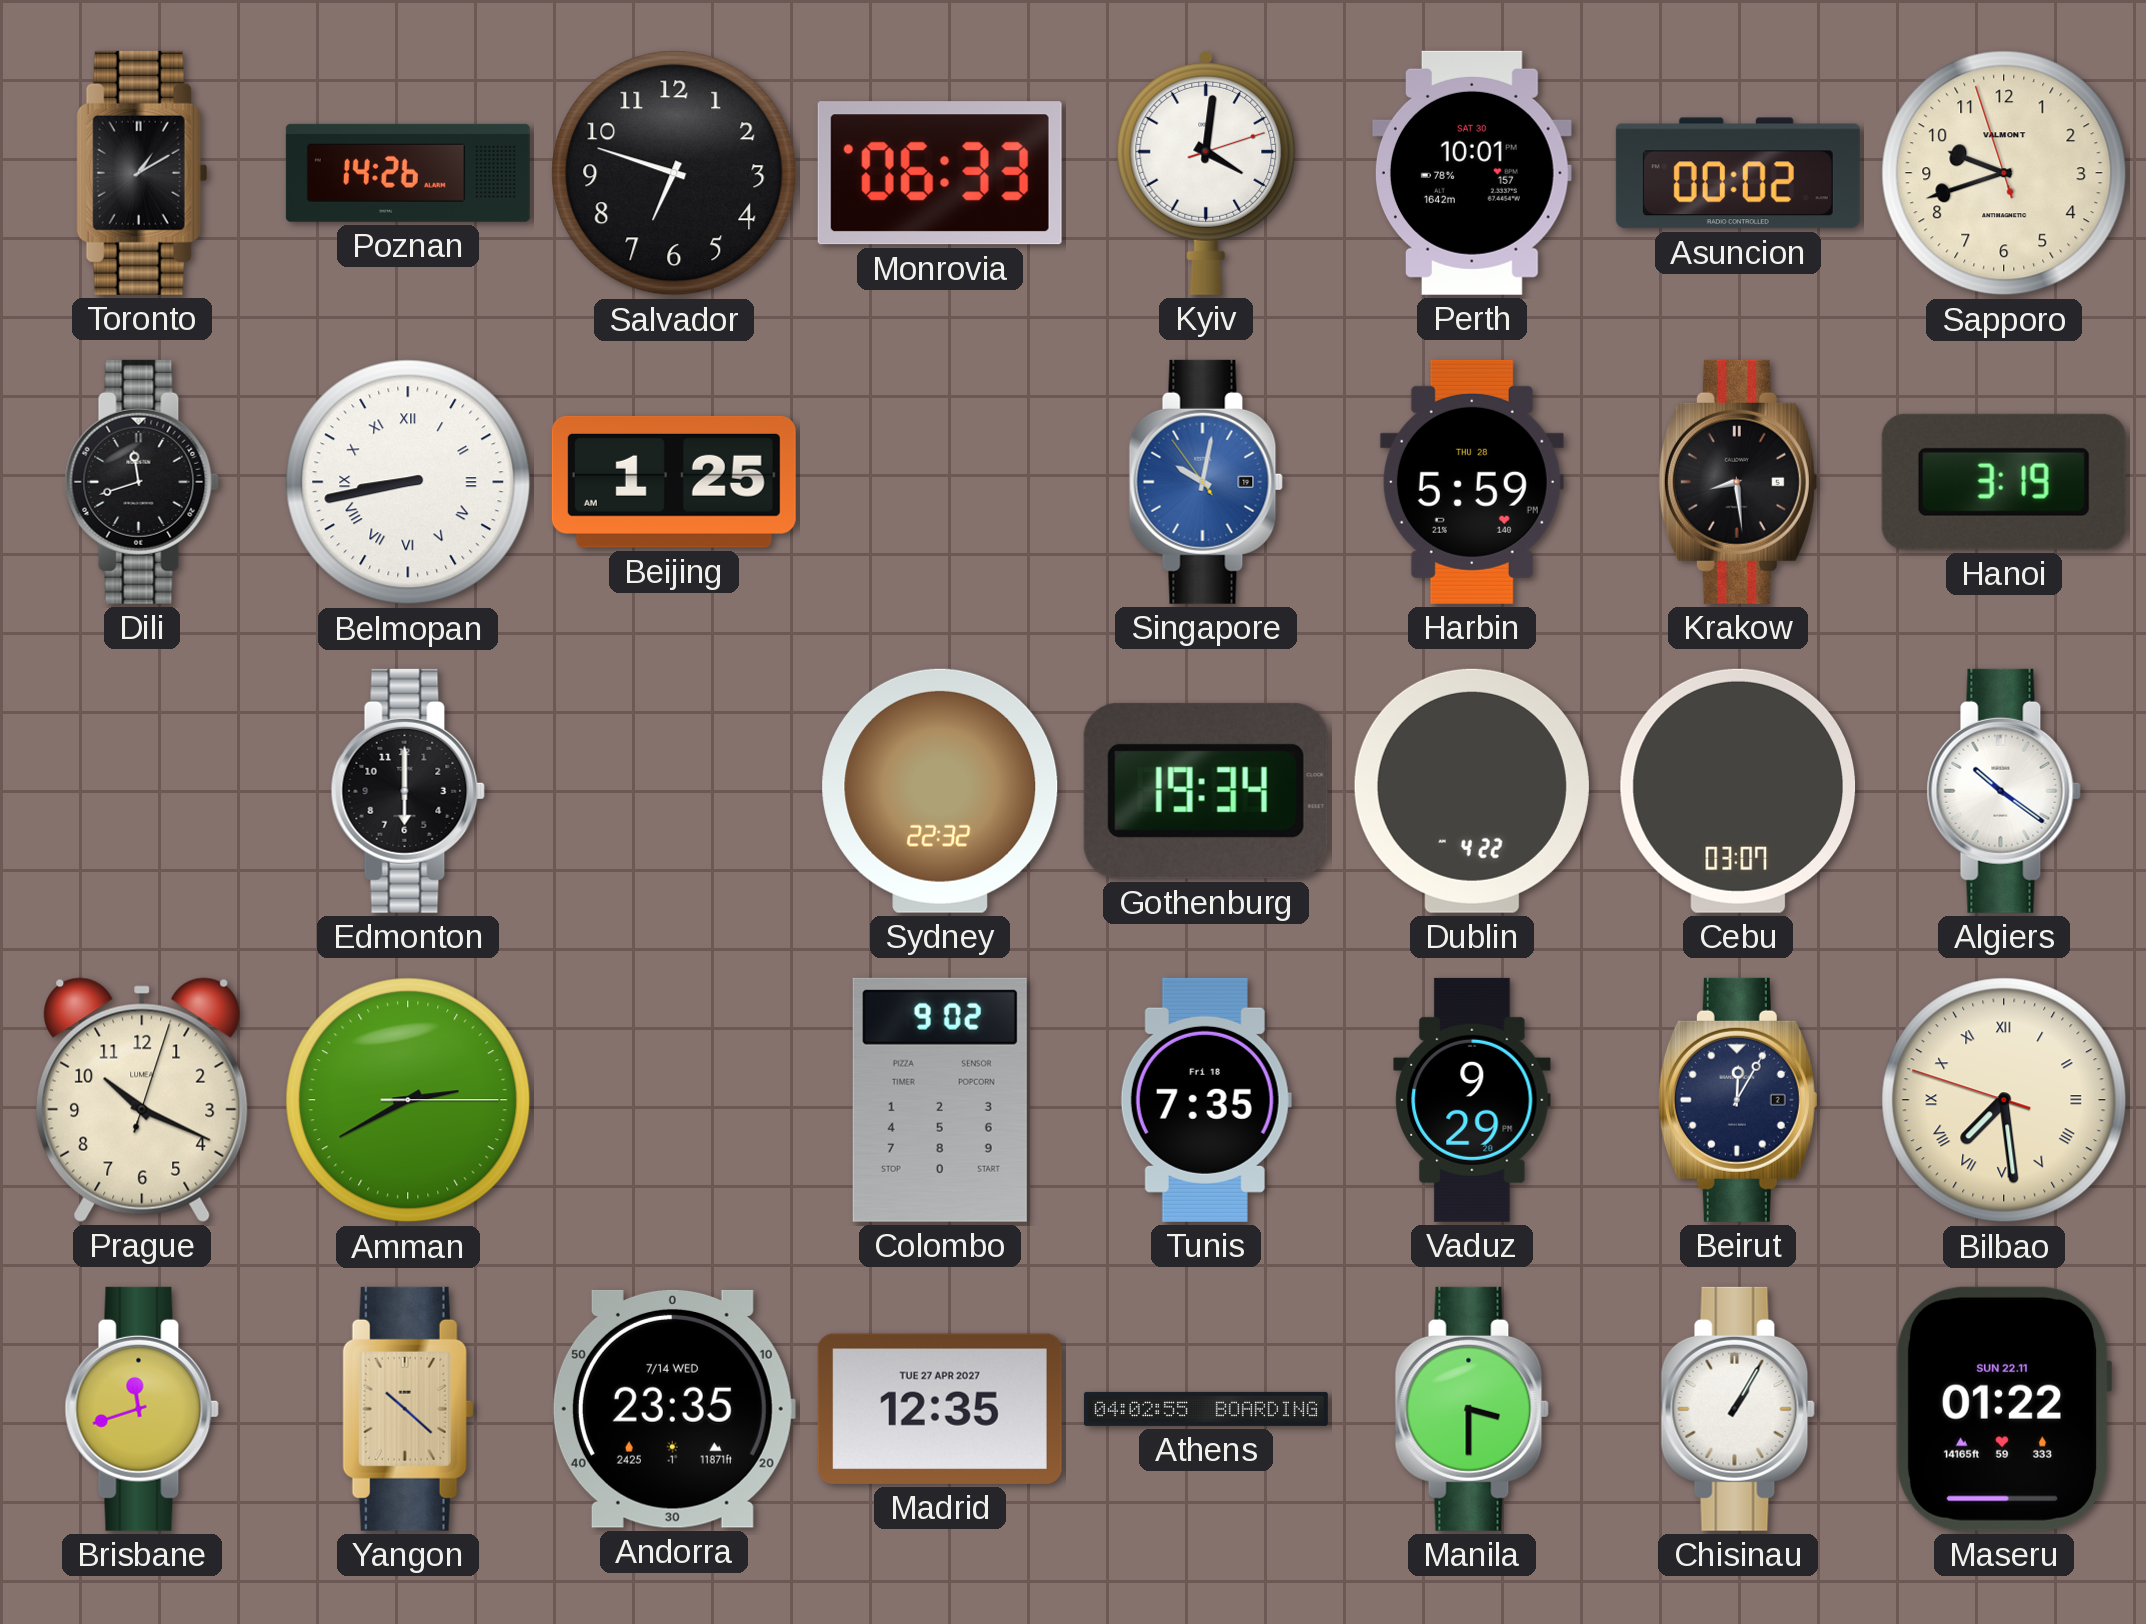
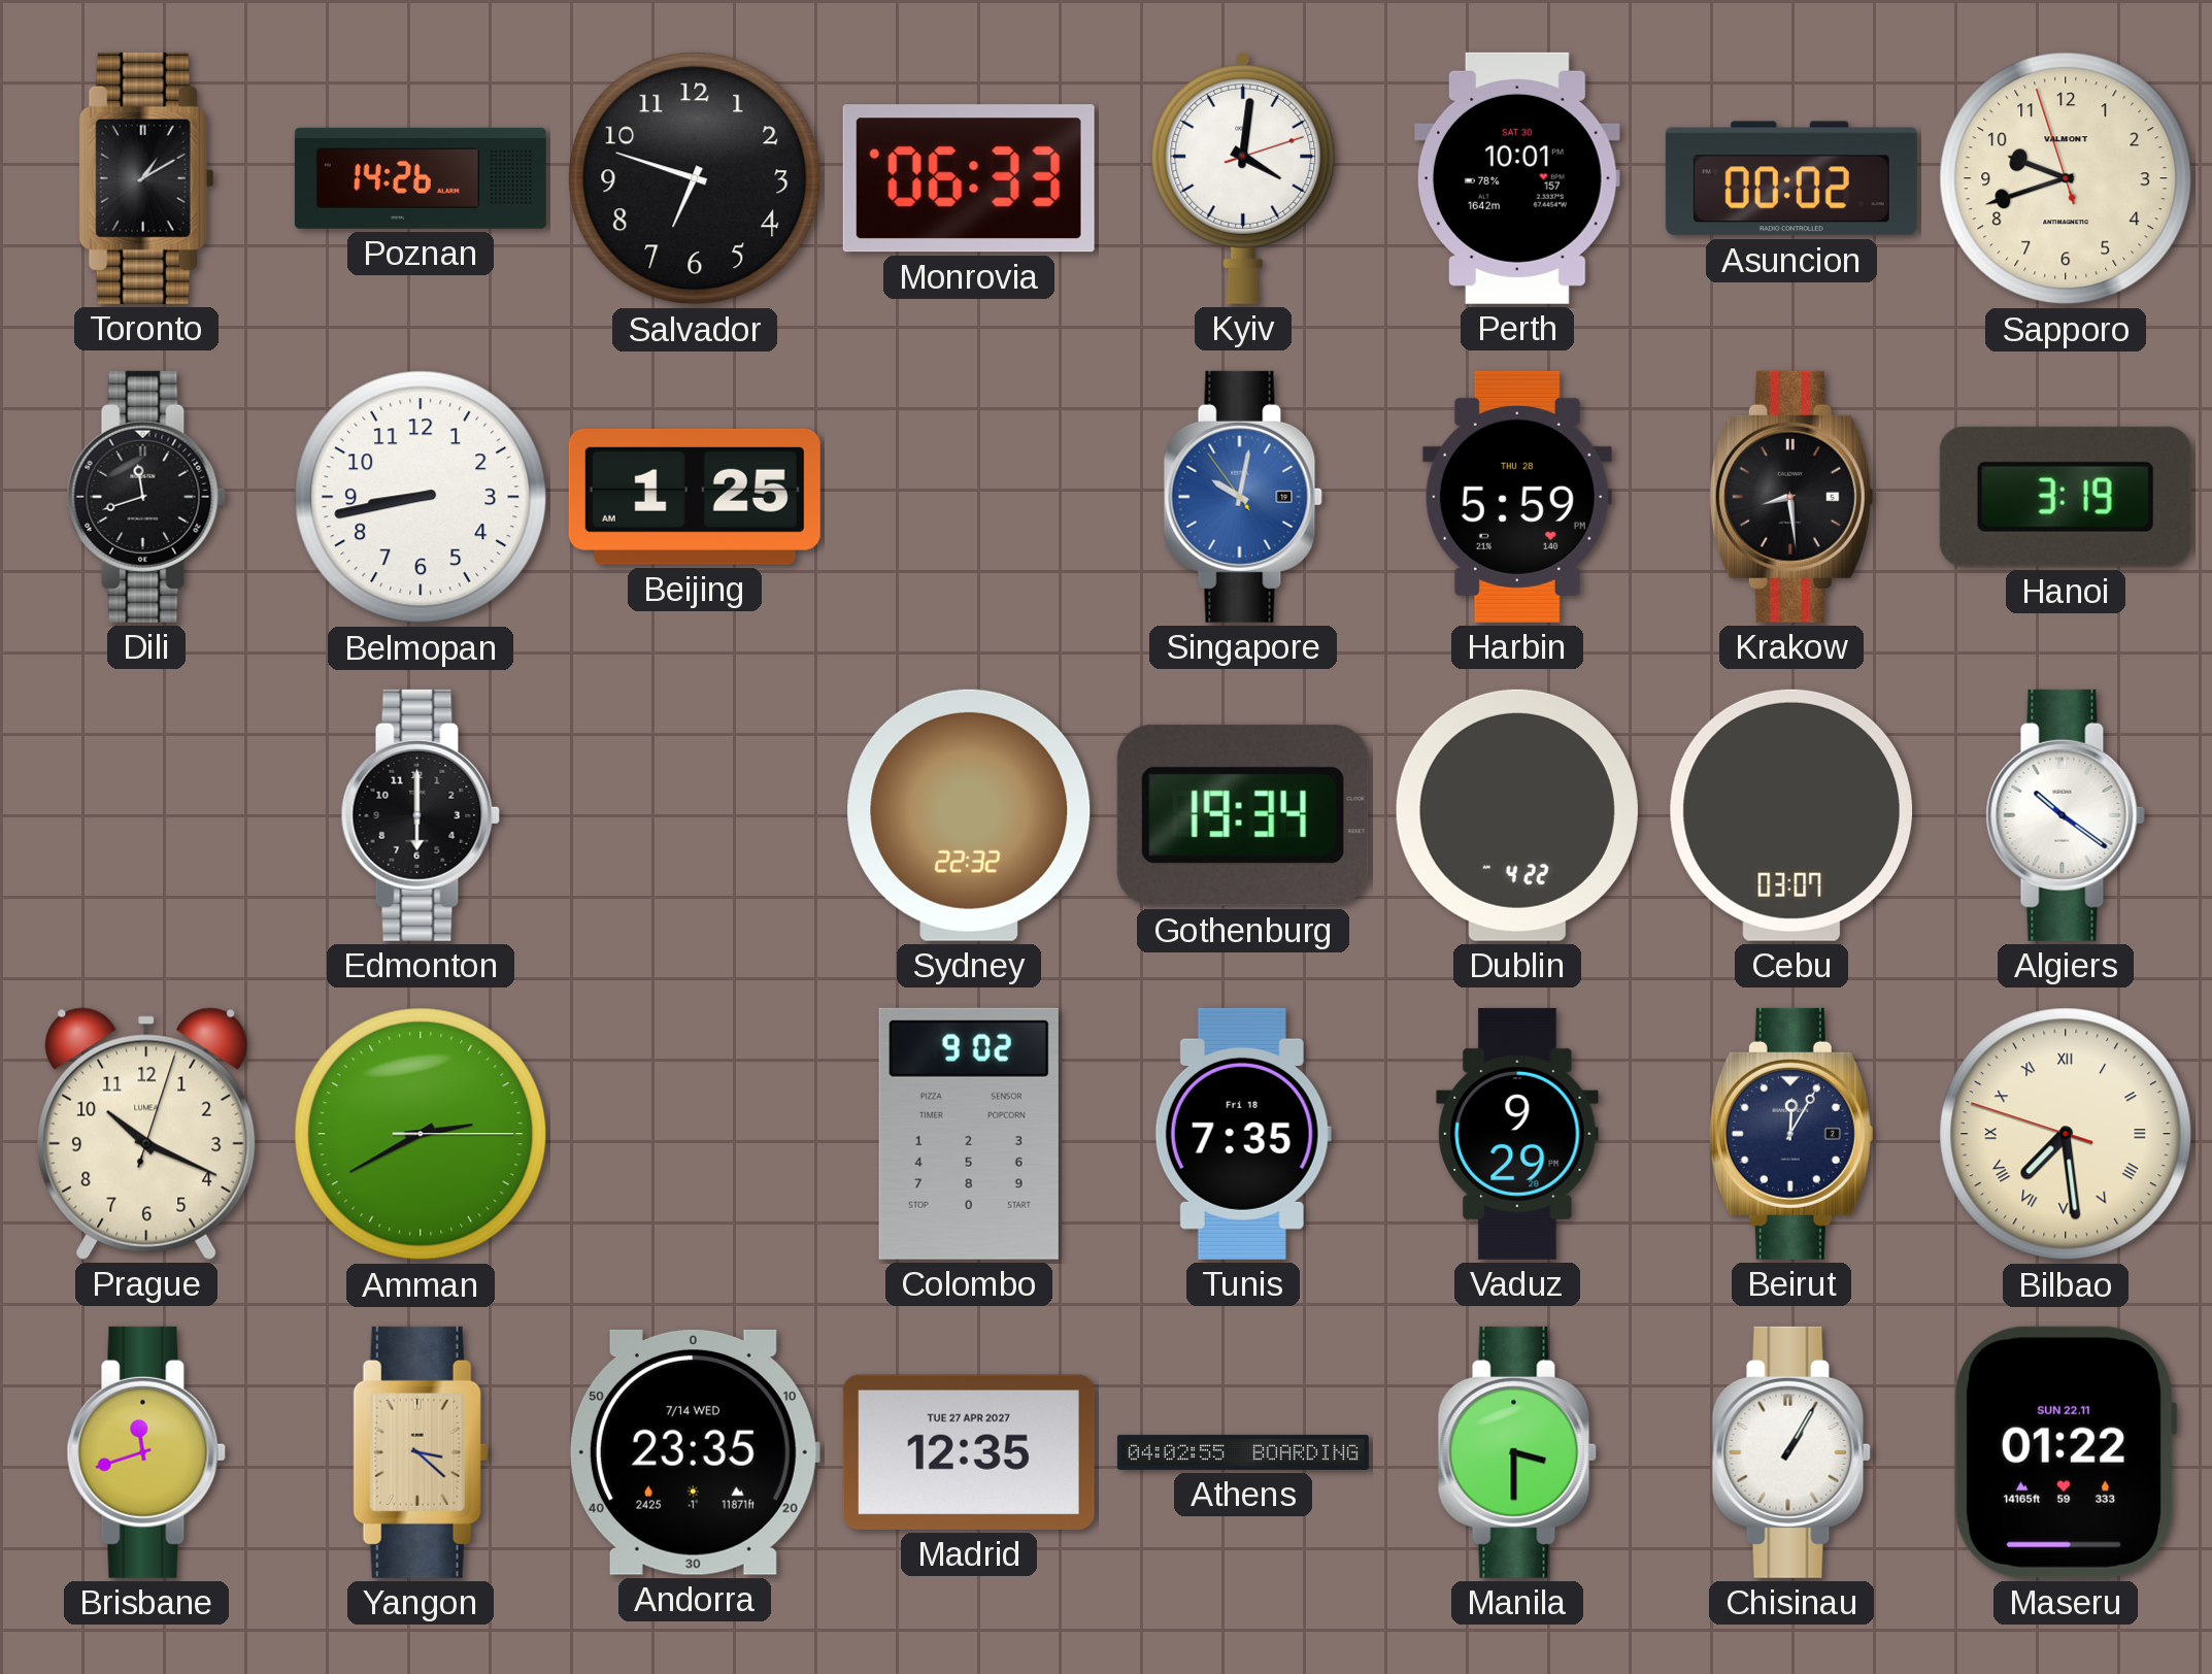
Belmopan numerals: Roman -> Arabic (421, 497)
Yangon: 10:22 -> 3:22 (421, 1452)
